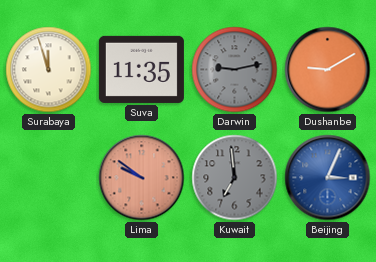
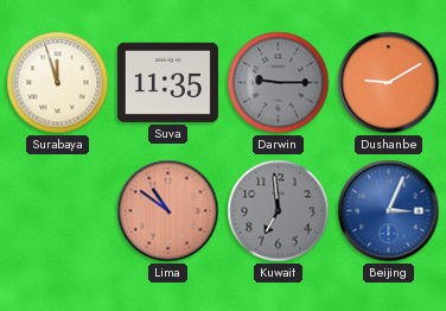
Darwin: 9:13 -> 9:15 (279, 83)
Lima: 9:51 -> 10:51 (168, 211)
